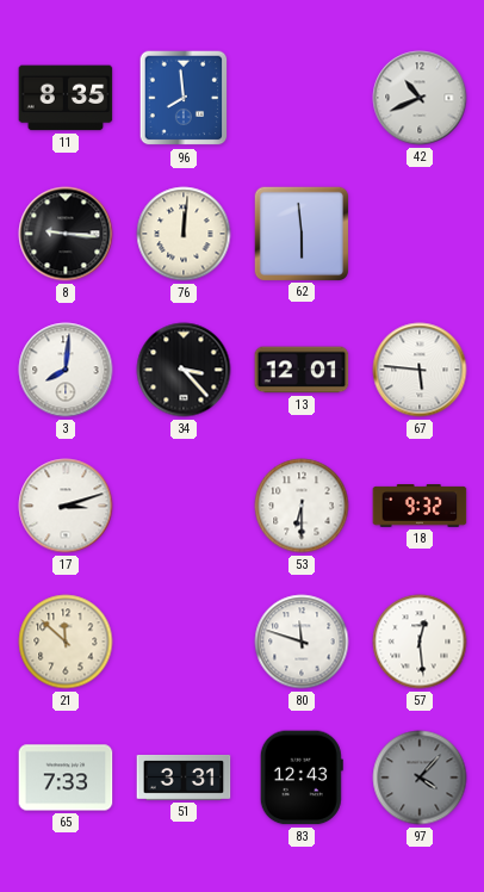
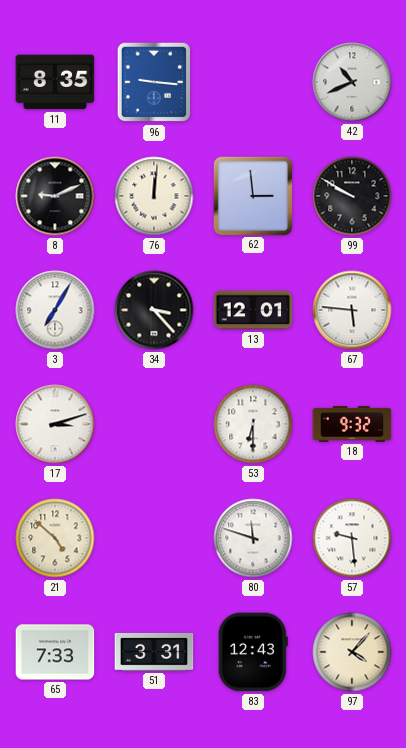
96: 7:59 -> 9:16 (154, 82)
8: 9:16 -> 9:11 (55, 196)
62: 5:59 -> 2:59 (252, 195)
99: none -> 9:50 (352, 196)
3: 8:01 -> 7:05 (55, 310)
21: 11:52 -> 4:52 (55, 538)
57: 12:29 -> 9:29 (352, 538)
97 dial: grey -> cream (352, 652)
